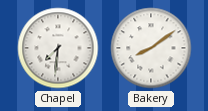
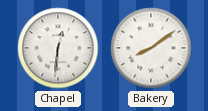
Chapel: 7:31 -> 12:31 (58, 48)
